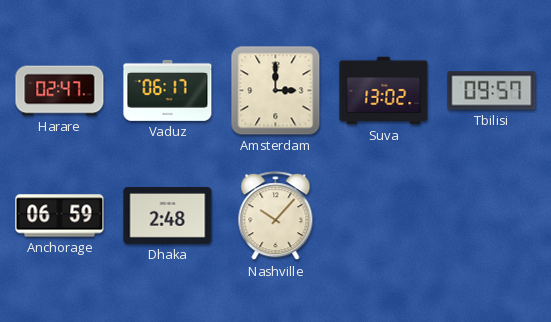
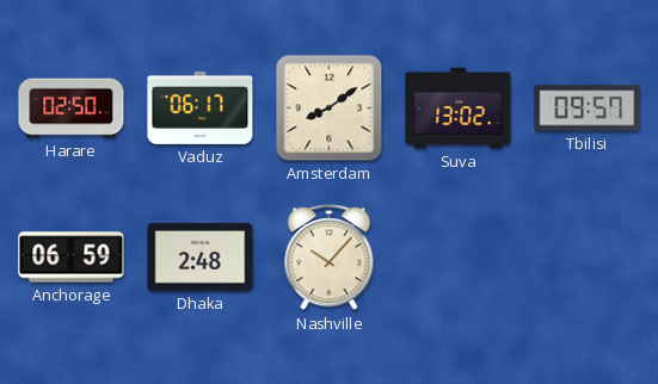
Harare: 02:47 -> 02:50 (72, 109)
Amsterdam: 3:00 -> 8:09 (330, 109)
